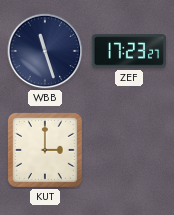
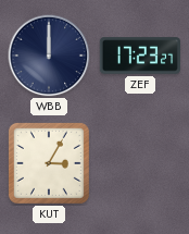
WBB: 11:27 -> 12:00 (49, 56)
KUT: 3:00 -> 3:05 (49, 163)
